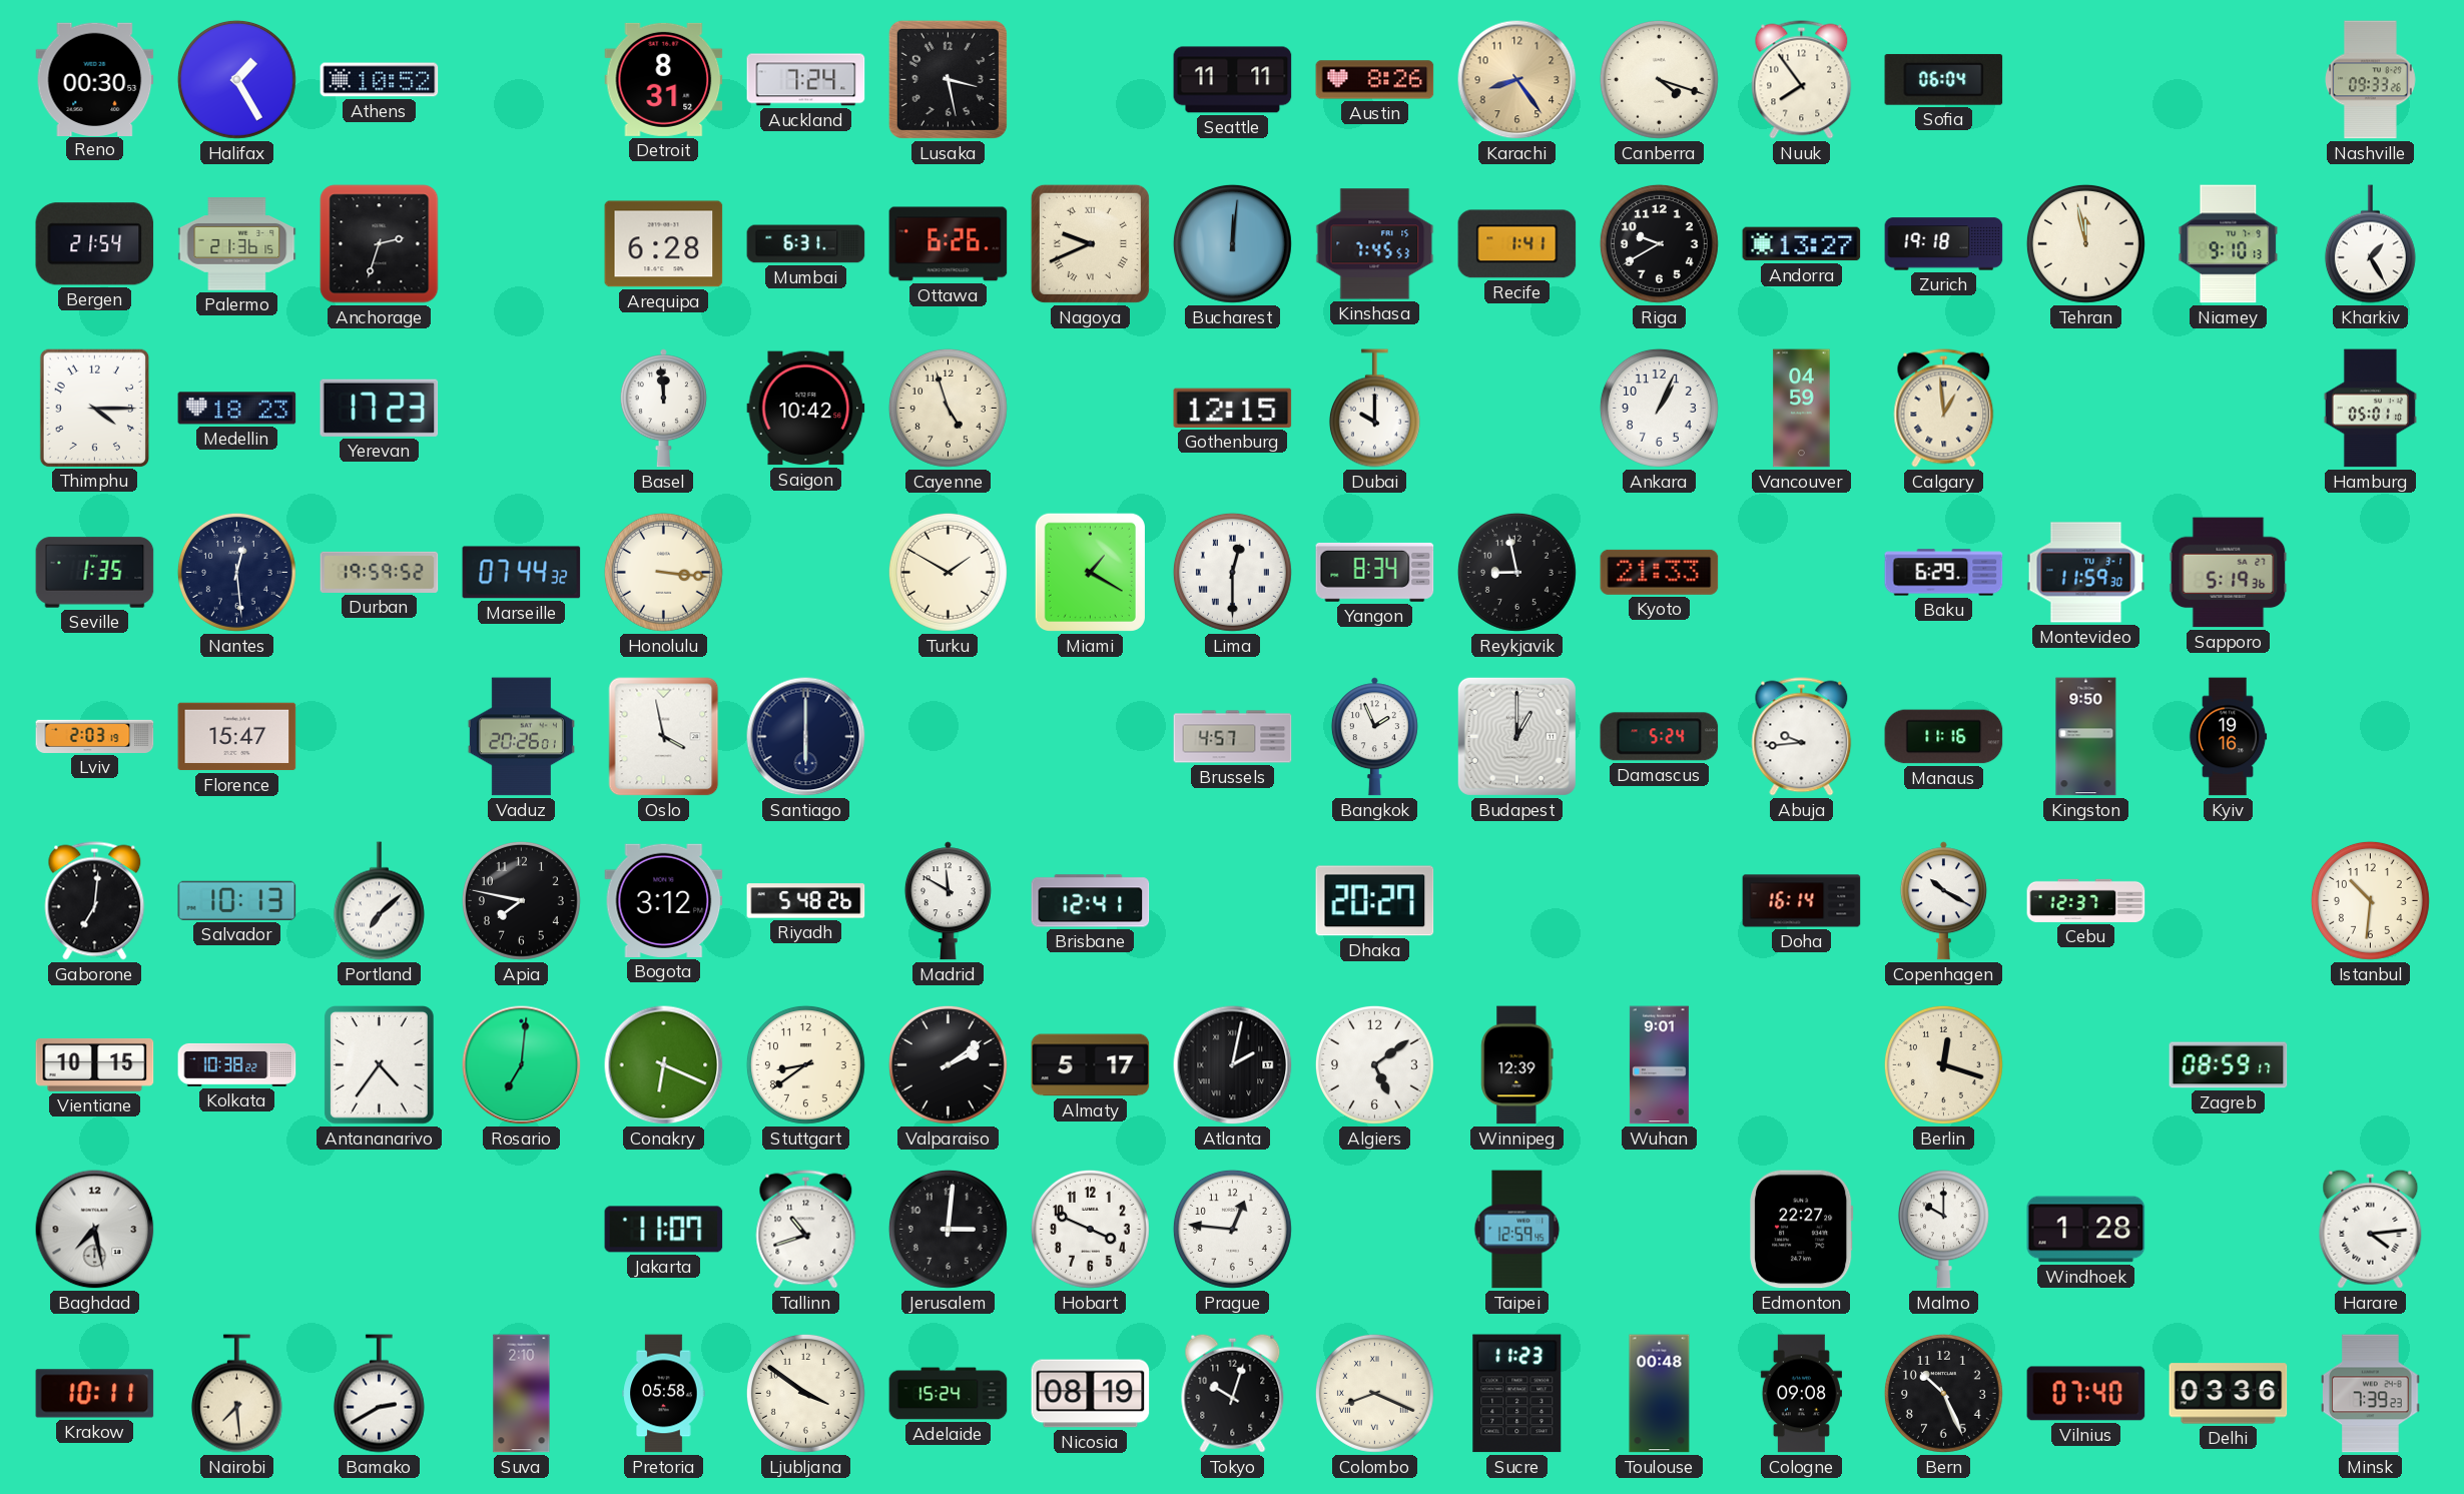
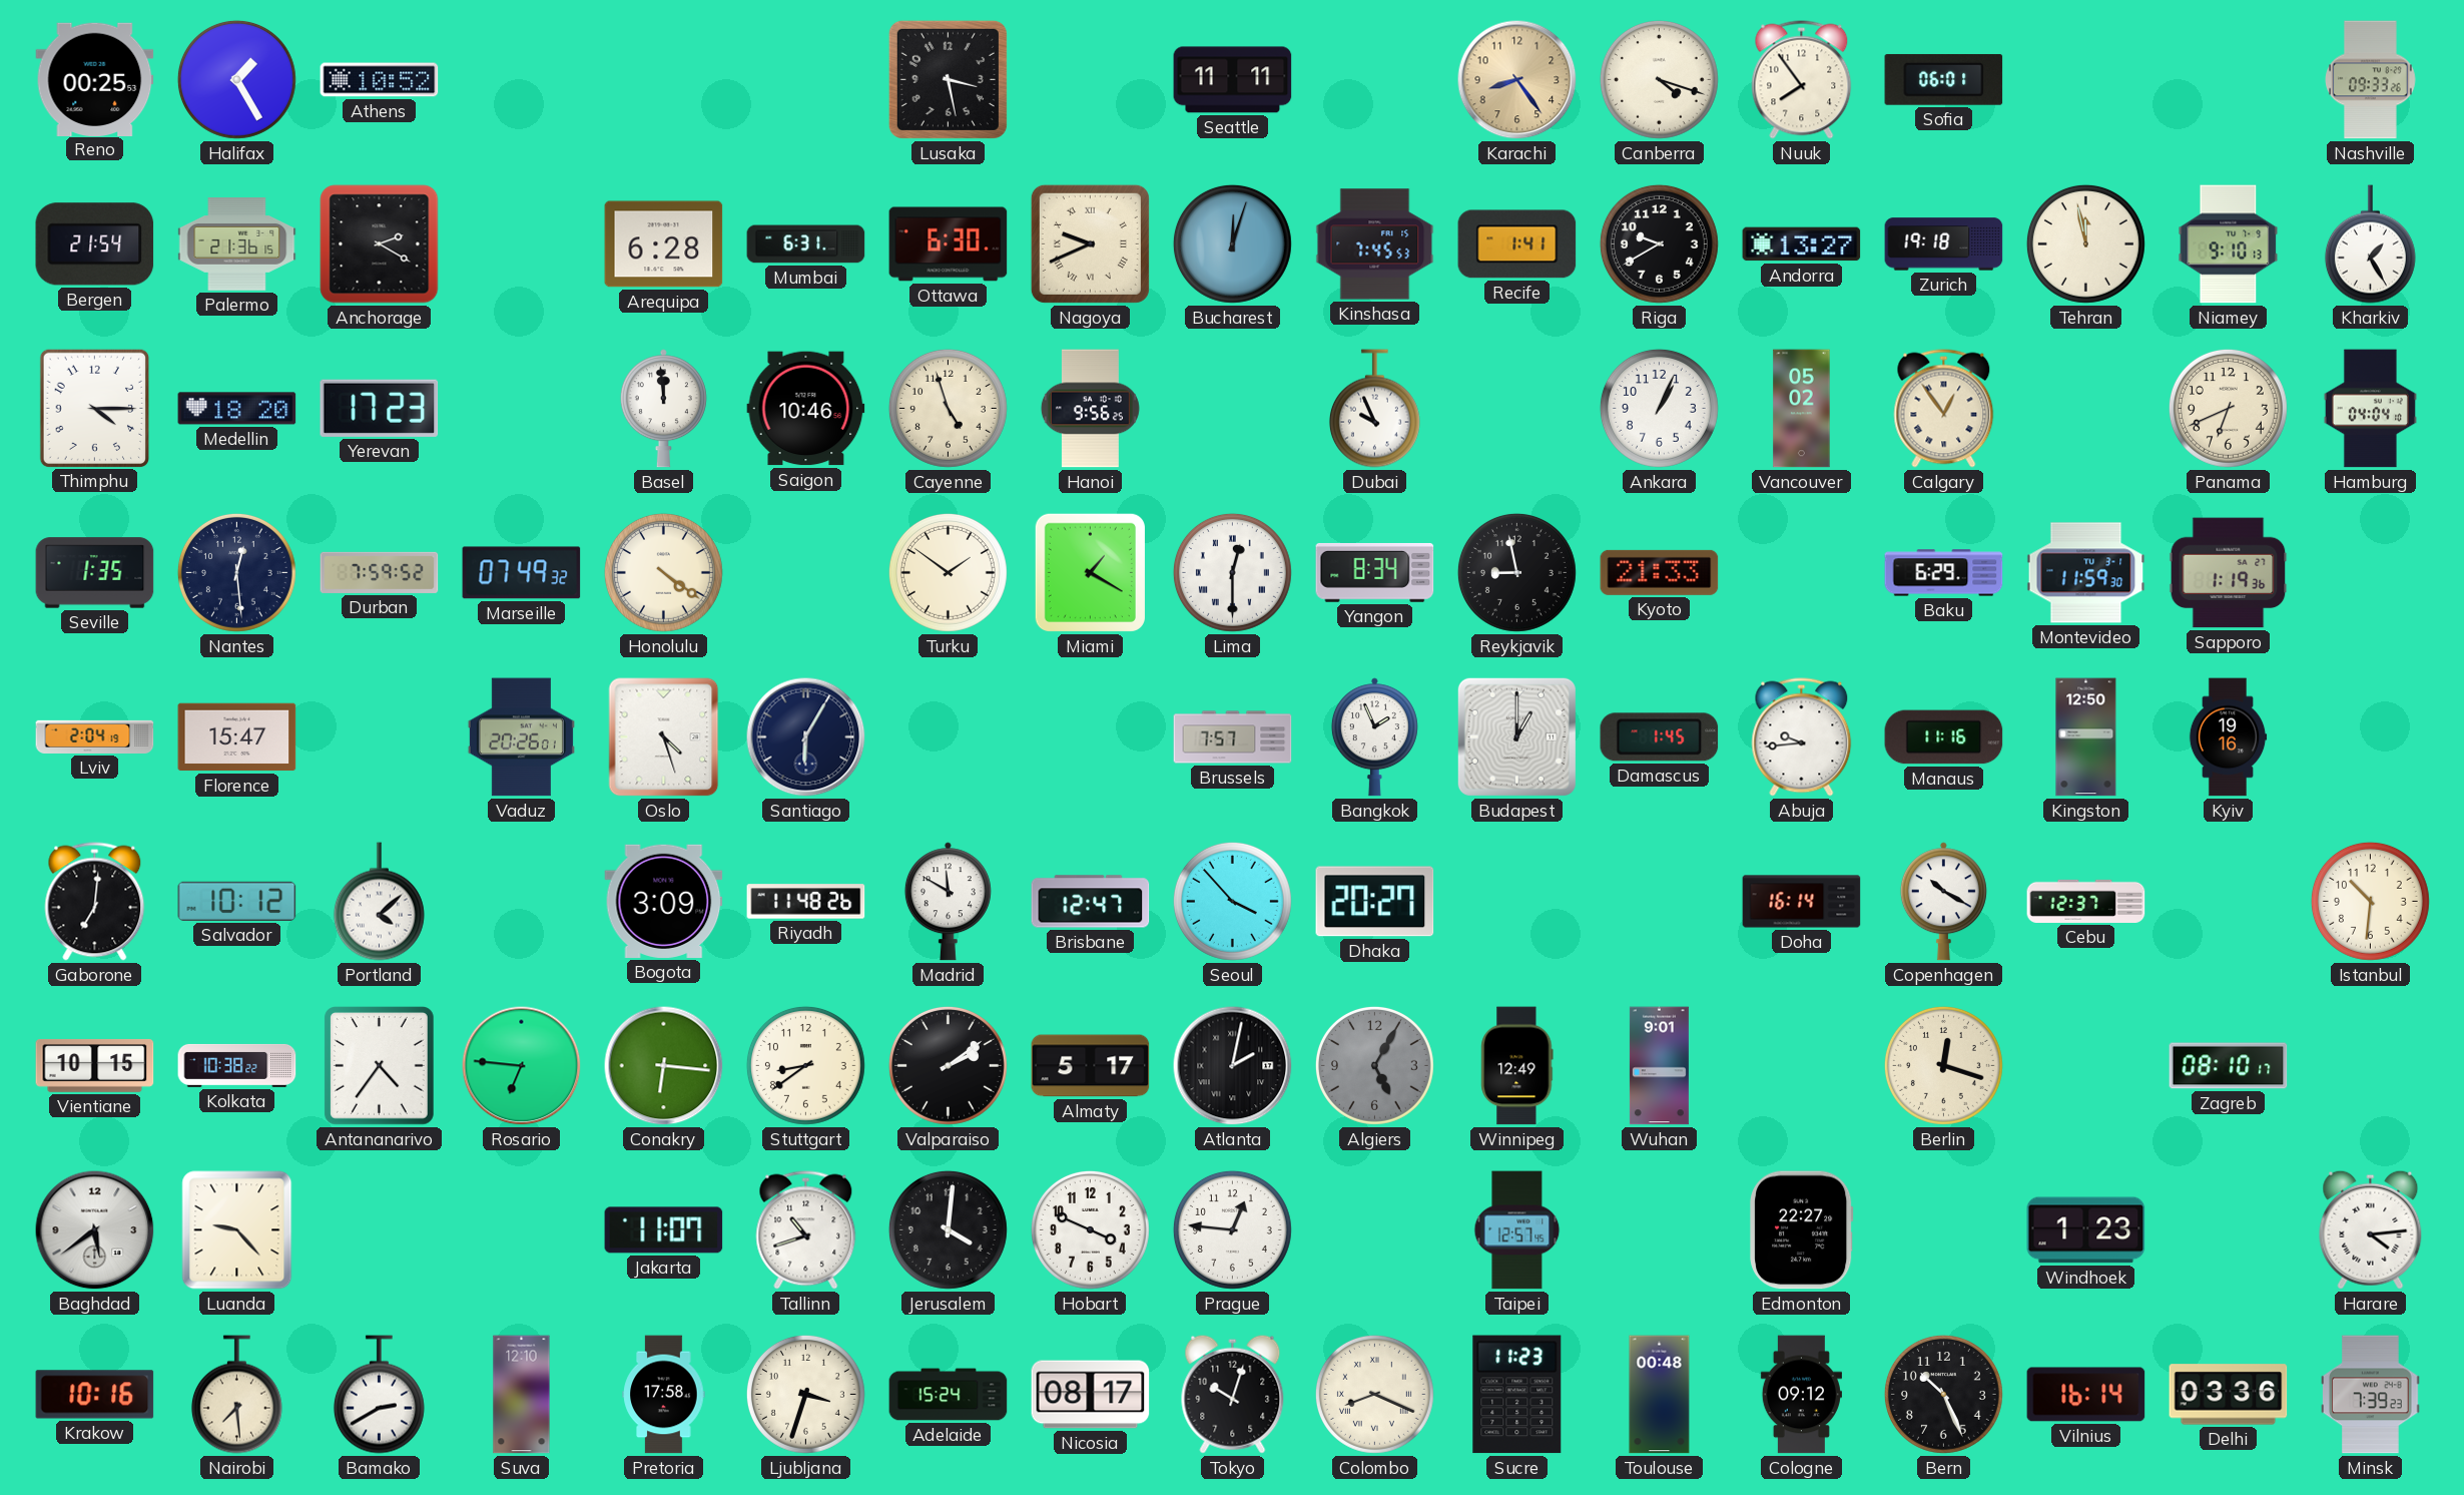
Reno: 00:30 -> 00:25 (95, 79)
Detroit: 8:31 -> none (664, 79)
Auckland: 7:24 -> none (806, 80)
Austin: 8:26 -> none (1375, 80)
Sofia: 06:04 -> 06:01 (1944, 79)
Anchorage: 2:33 -> 2:20 (380, 244)
Ottawa: 6:26 -> 6:30 (949, 244)
Bucharest: 12:01 -> 12:03 (1232, 243)
Medellin: 18:23 -> 18:20 (237, 409)
Saigon: 10:42 -> 10:46 (806, 409)
Hanoi: none -> 9:56 (1090, 409)
Gothenburg: 12:15 -> none (1233, 408)
Dubai: 10:00 -> 9:56 (1374, 409)
Vancouver: 04:59 -> 05:02 (1802, 409)
Calgary: 12:59 -> 12:54 (1944, 409)
Panama: none -> 6:41 (2228, 408)
Hamburg: 05:01 -> 04:04 (2370, 409)
Durban: 19:59 -> 7:59 (380, 572)
Marseille: 07:44 -> 07:49 (522, 573)
Honolulu: 3:16 -> 4:21 (663, 572)
Turku: 1:50 -> 1:51 (948, 572)
Sapporo: 5:19 -> 1:19 (2229, 573)
Lviv: 2:03 -> 2:04 (95, 736)
Oslo: 3:58 -> 4:27 (664, 737)
Santiago: 6:00 -> 6:05 (806, 737)
Brussels: 4:57 -> 7:57 (1233, 737)
Damascus: 5:24 -> 1:45 (1660, 737)
Kingston: 9:50 -> 12:50 (2086, 737)
Salvador: 10:13 -> 10:12 (237, 901)
Portland: 7:08 -> 4:08 (379, 902)
Apia: 7:47 -> none (521, 900)
Bogota: 3:12 -> 3:09 (664, 901)
Riyadh: 5:48 -> 11:48 (806, 902)
Brisbane: 12:41 -> 12:47 (1091, 902)
Seoul: none -> 3:53 (1232, 901)
Rosario: 7:01 -> 6:46 (522, 1066)
Conakry: 6:19 -> 6:16 (664, 1066)
Algiers: 5:09 -> 5:05 (1374, 1065)
Algiers dial: white -> grey (1374, 1065)
Winnipeg: 12:39 -> 12:49 (1517, 1066)
Zagreb: 08:59 -> 08:10 (2229, 1066)
Baghdad: 7:28 -> 5:39 (95, 1230)
Luanda: none -> 9:23 (237, 1230)
Jerusalem: 3:01 -> 4:01 (948, 1229)
Taipei: 12:59 -> 12:57 (1517, 1230)
Malmo: 10:00 -> none (1943, 1230)
Windhoek: 1:28 -> 1:23 (2086, 1230)
Krakow: 10:11 -> 10:16 (95, 1395)
Suva: 2:10 -> 12:10 (522, 1395)
Pretoria: 05:58 -> 17:58 (664, 1395)
Ljubljana: 3:51 -> 3:33 (805, 1394)
Nicosia: 08:19 -> 08:17 (1091, 1395)
Cologne: 09:08 -> 09:12 (1801, 1395)
Vilnius: 07:40 -> 16:14 (2086, 1395)
